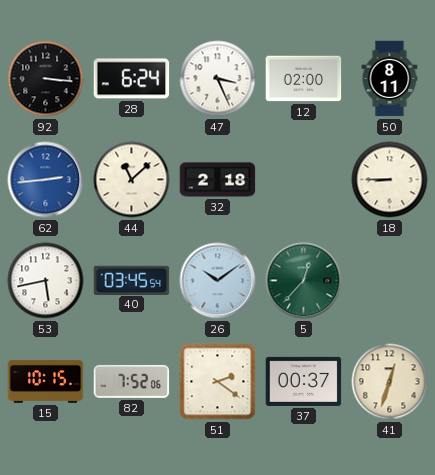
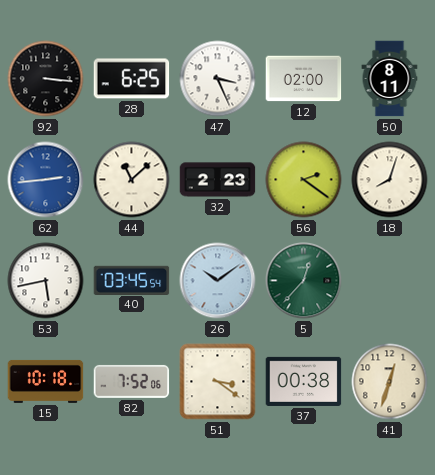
28: 6:24 -> 6:25 (132, 79)
32: 2:18 -> 2:23 (218, 180)
56: none -> 2:21 (304, 180)
18: 8:45 -> 8:03 (390, 180)
15: 10:15 -> 10:18 (46, 381)
51: 2:21 -> 3:21 (218, 382)
37: 00:37 -> 00:38 (304, 381)
